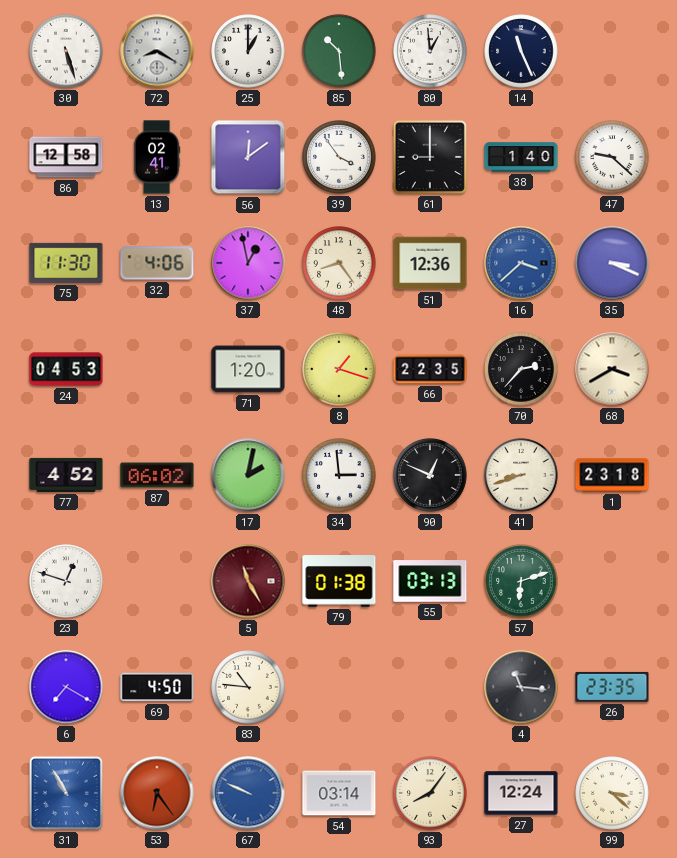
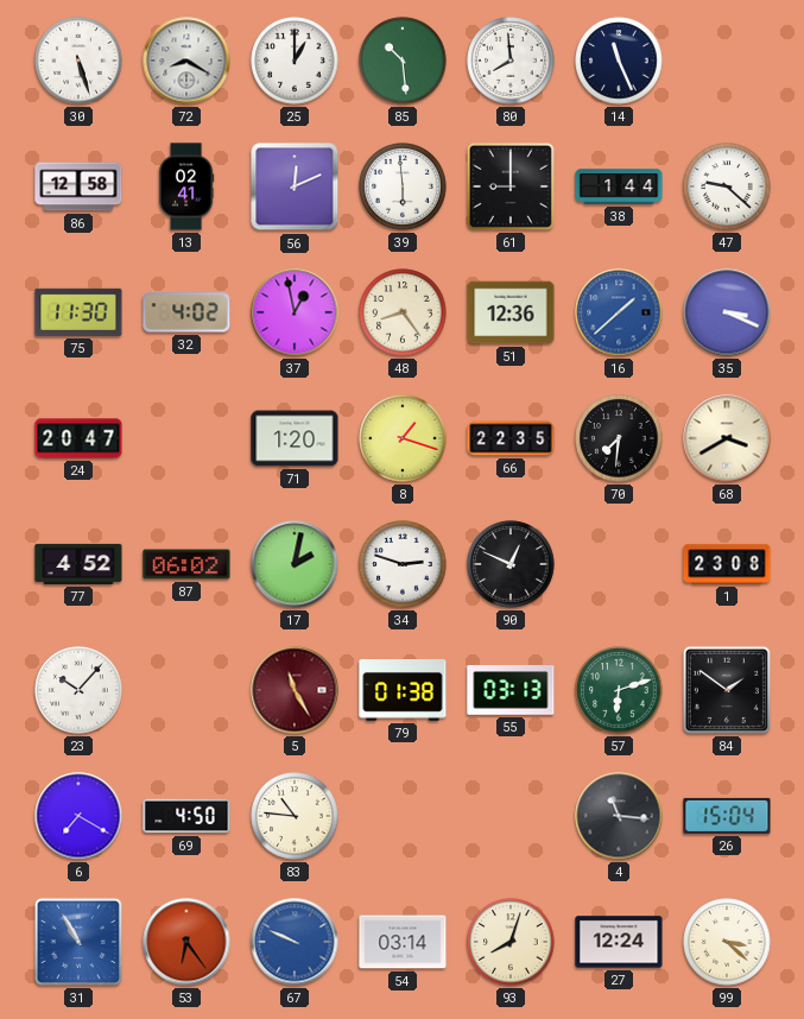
80: 12:59 -> 7:59 (511, 61)
56: 12:09 -> 12:11 (295, 186)
39: 3:54 -> 5:59 (403, 186)
38: 1:40 -> 1:44 (619, 186)
32: 4:06 -> 4:02 (186, 312)
16: 3:38 -> 1:38 (619, 312)
24: 04:53 -> 20:47 (78, 438)
70: 2:37 -> 7:31 (619, 438)
34: 2:59 -> 2:48 (403, 564)
41: 8:42 -> none (521, 475)
1: 23:18 -> 23:08 (727, 564)
23: 12:48 -> 10:07 (78, 690)
84: none -> 1:51 (727, 690)
26: 23:35 -> 15:04 (727, 816)
93: 8:06 -> 8:03 (511, 942)
